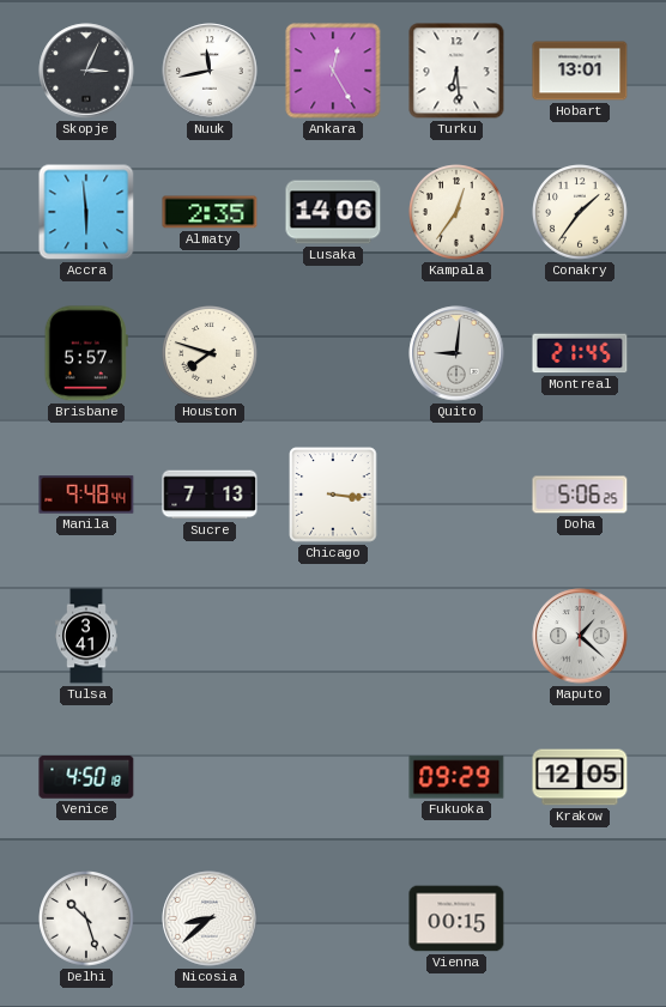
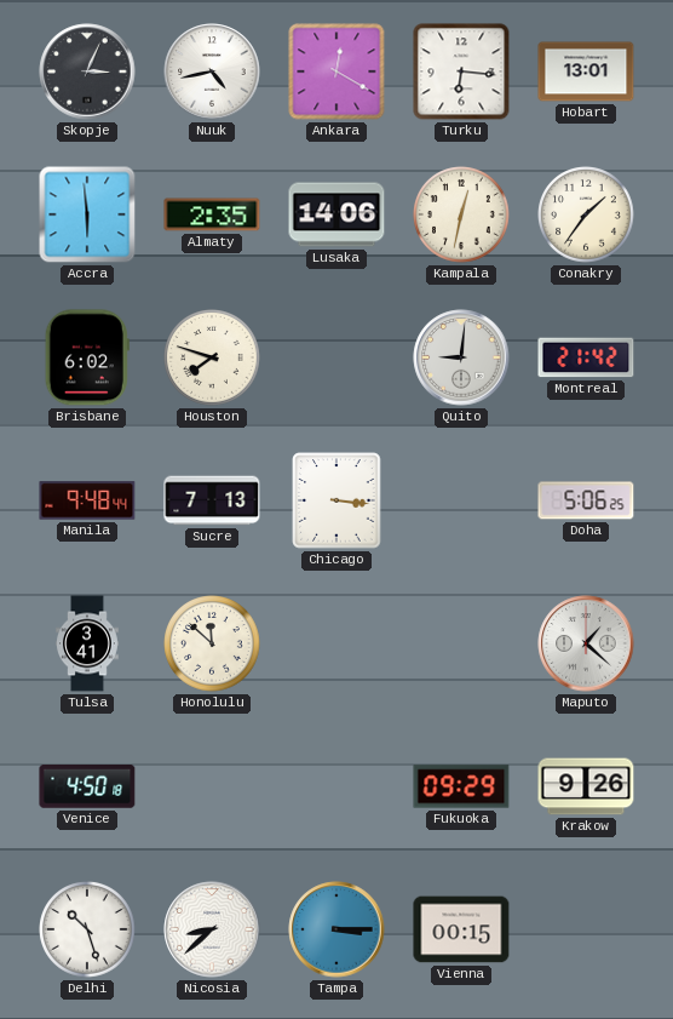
Nuuk: 11:43 -> 4:43 (212, 71)
Ankara: 12:25 -> 12:20 (336, 71)
Turku: 6:29 -> 6:16 (461, 71)
Kampala: 12:36 -> 12:32 (461, 214)
Brisbane: 5:57 -> 6:02 (87, 357)
Montreal: 21:45 -> 21:42 (586, 357)
Honolulu: none -> 11:52 (212, 643)
Krakow: 12:05 -> 9:26 (586, 786)
Tampa: none -> 3:15 (336, 929)
